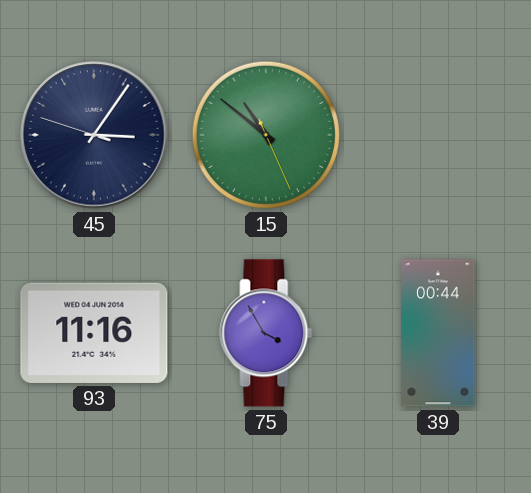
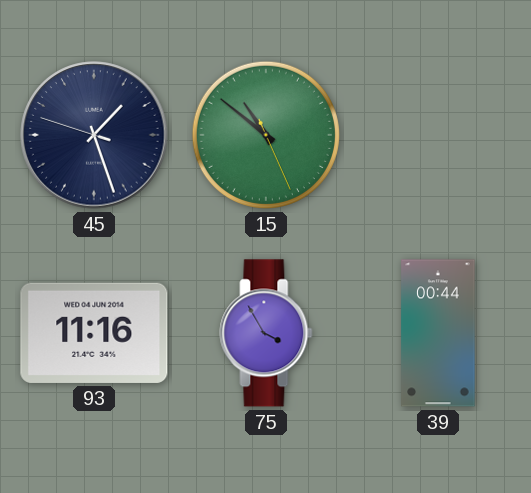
45: 3:05 -> 1:26 (94, 135)
